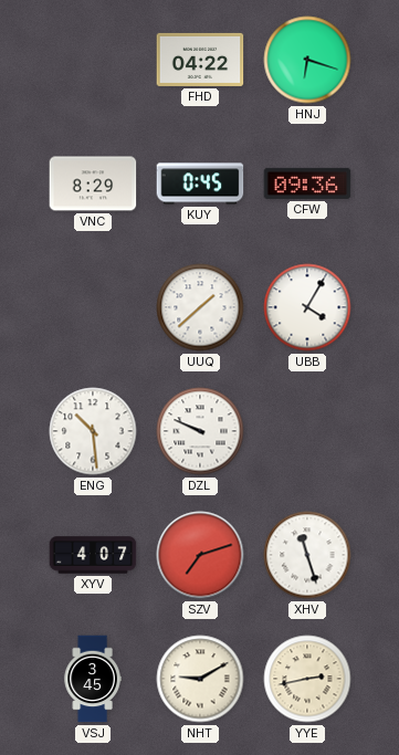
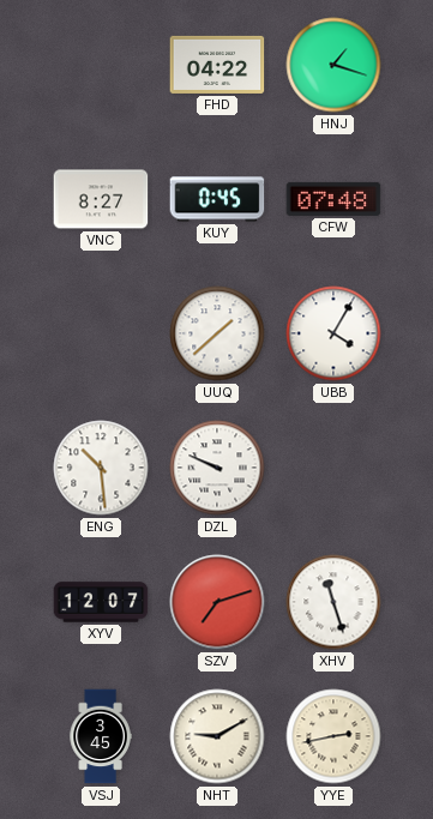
HNJ: 6:18 -> 1:18 (333, 65)
VNC: 8:29 -> 8:27 (101, 199)
CFW: 09:36 -> 07:48 (333, 199)
XYV: 4:07 -> 12:07 (101, 602)
